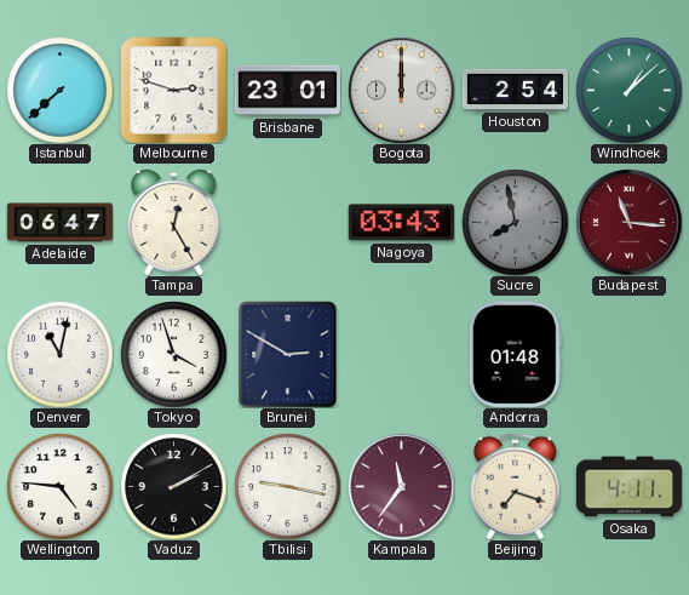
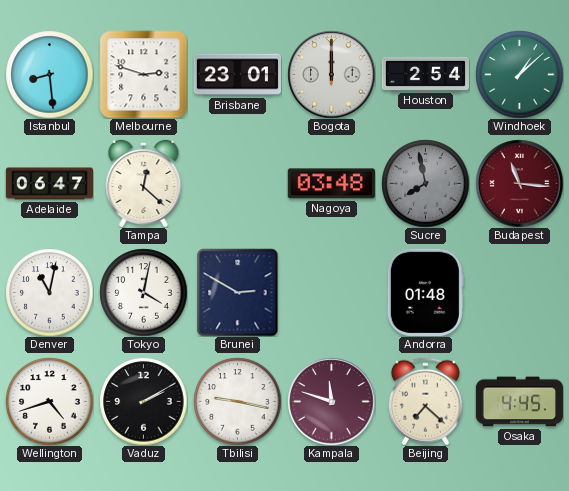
Istanbul: 7:38 -> 8:29 (49, 74)
Tampa: 12:25 -> 12:22 (144, 183)
Nagoya: 03:43 -> 03:48 (331, 184)
Tokyo: 3:57 -> 4:02 (143, 292)
Wellington: 4:46 -> 4:42 (49, 401)
Kampala: 11:36 -> 11:48 (331, 401)
Beijing: 7:18 -> 7:22 (425, 401)
Osaka: 4:11 -> 4:45 (519, 402)
